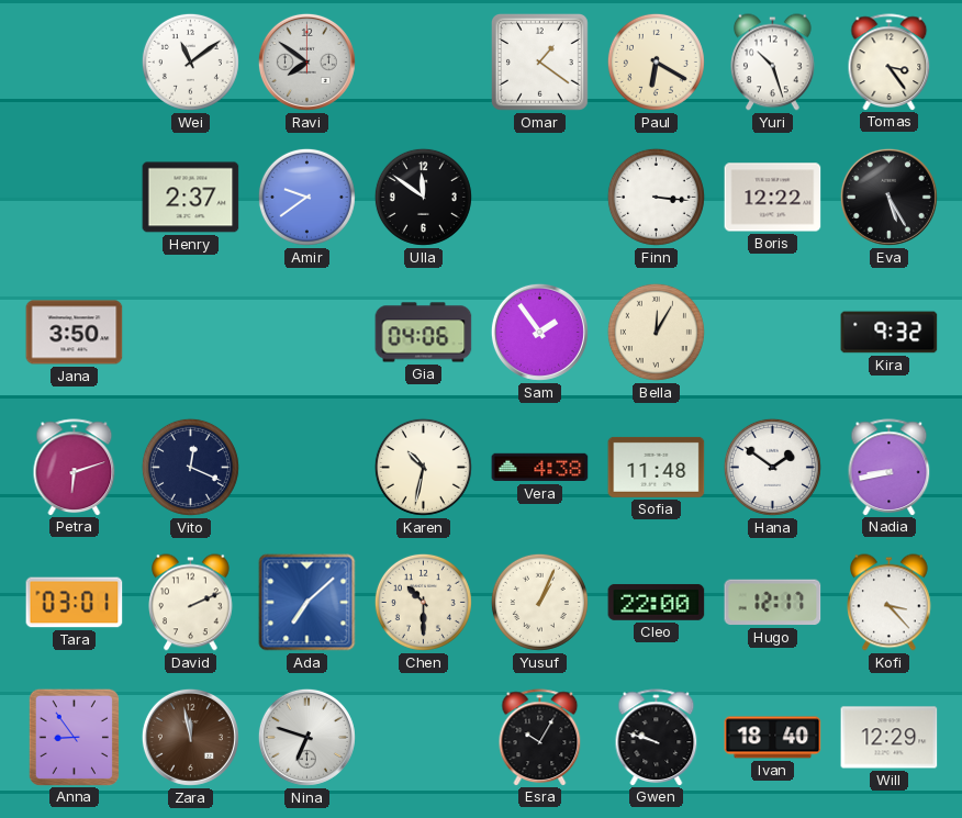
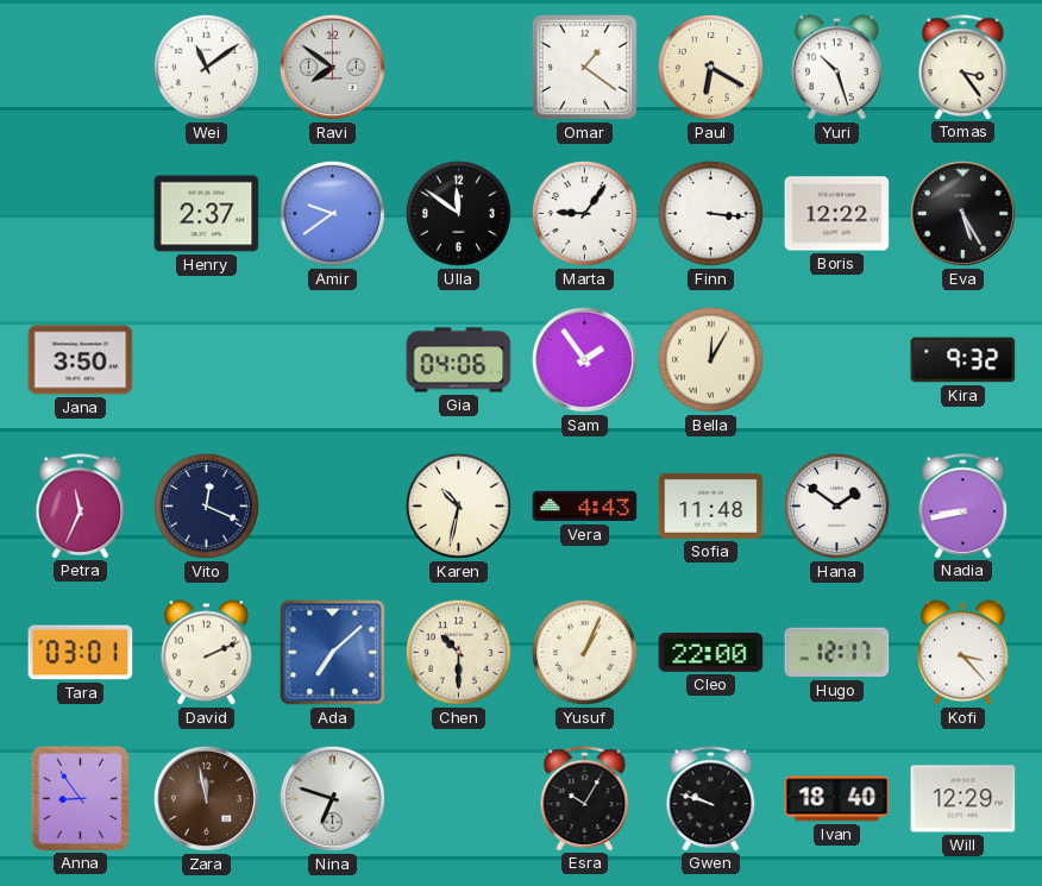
Marta: none -> 9:06 (584, 213)
Petra: 6:12 -> 11:34 (81, 505)
Vera: 4:38 -> 4:43 (585, 507)
